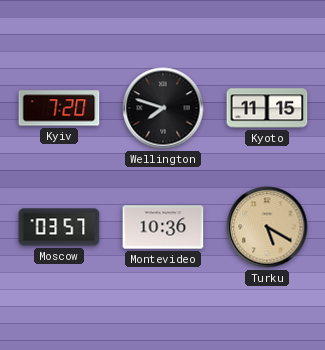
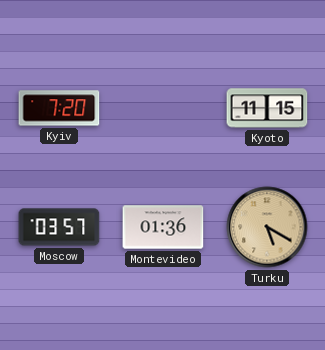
Wellington: 7:48 -> none (163, 108)
Montevideo: 10:36 -> 01:36 (163, 227)
